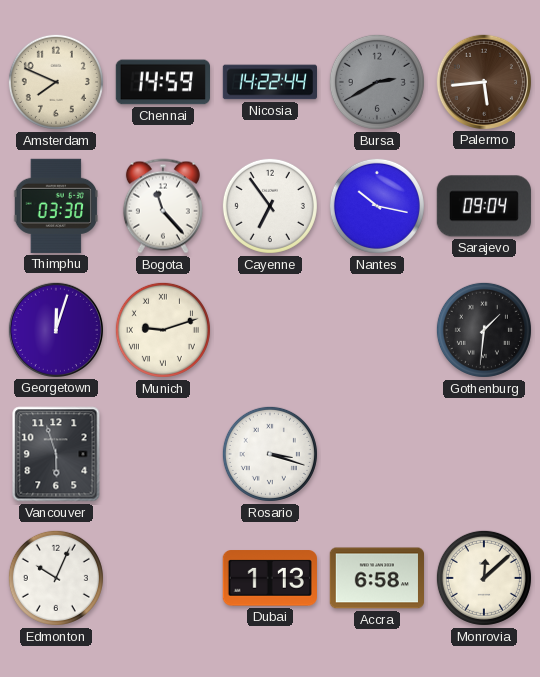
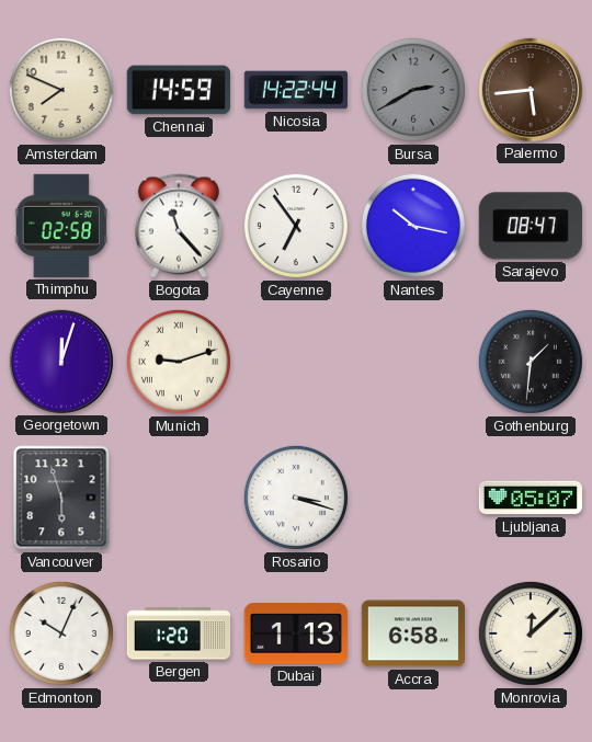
Thimphu: 03:30 -> 02:58 (60, 226)
Sarajevo: 09:04 -> 08:47 (531, 226)
Ljubljana: none -> 05:07 (530, 498)
Bergen: none -> 1:20 (179, 633)
